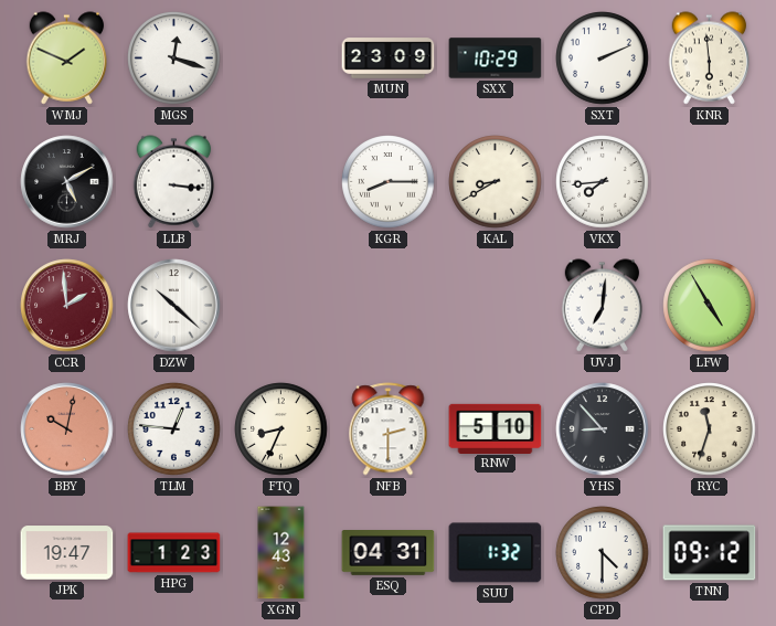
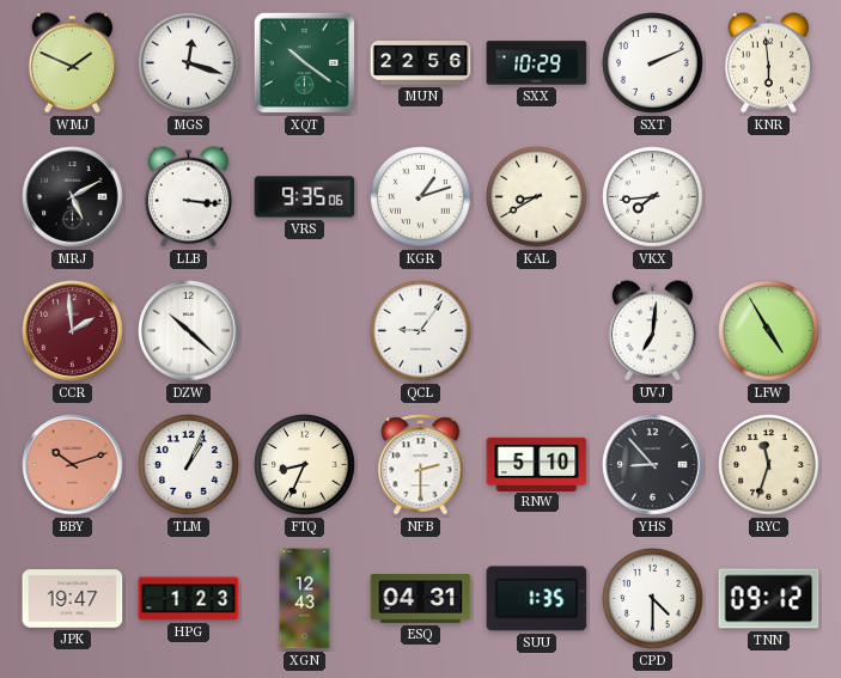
XQT: none -> 10:21 (304, 62)
MUN: 23:09 -> 22:56 (421, 63)
VRS: none -> 9:35 (305, 197)
KGR: 8:15 -> 1:12 (421, 197)
QCL: none -> 9:06 (421, 331)
BBY: 10:02 -> 10:12 (73, 465)
TLM: 12:46 -> 1:04 (189, 465)
SUU: 1:32 -> 1:35 (537, 599)
